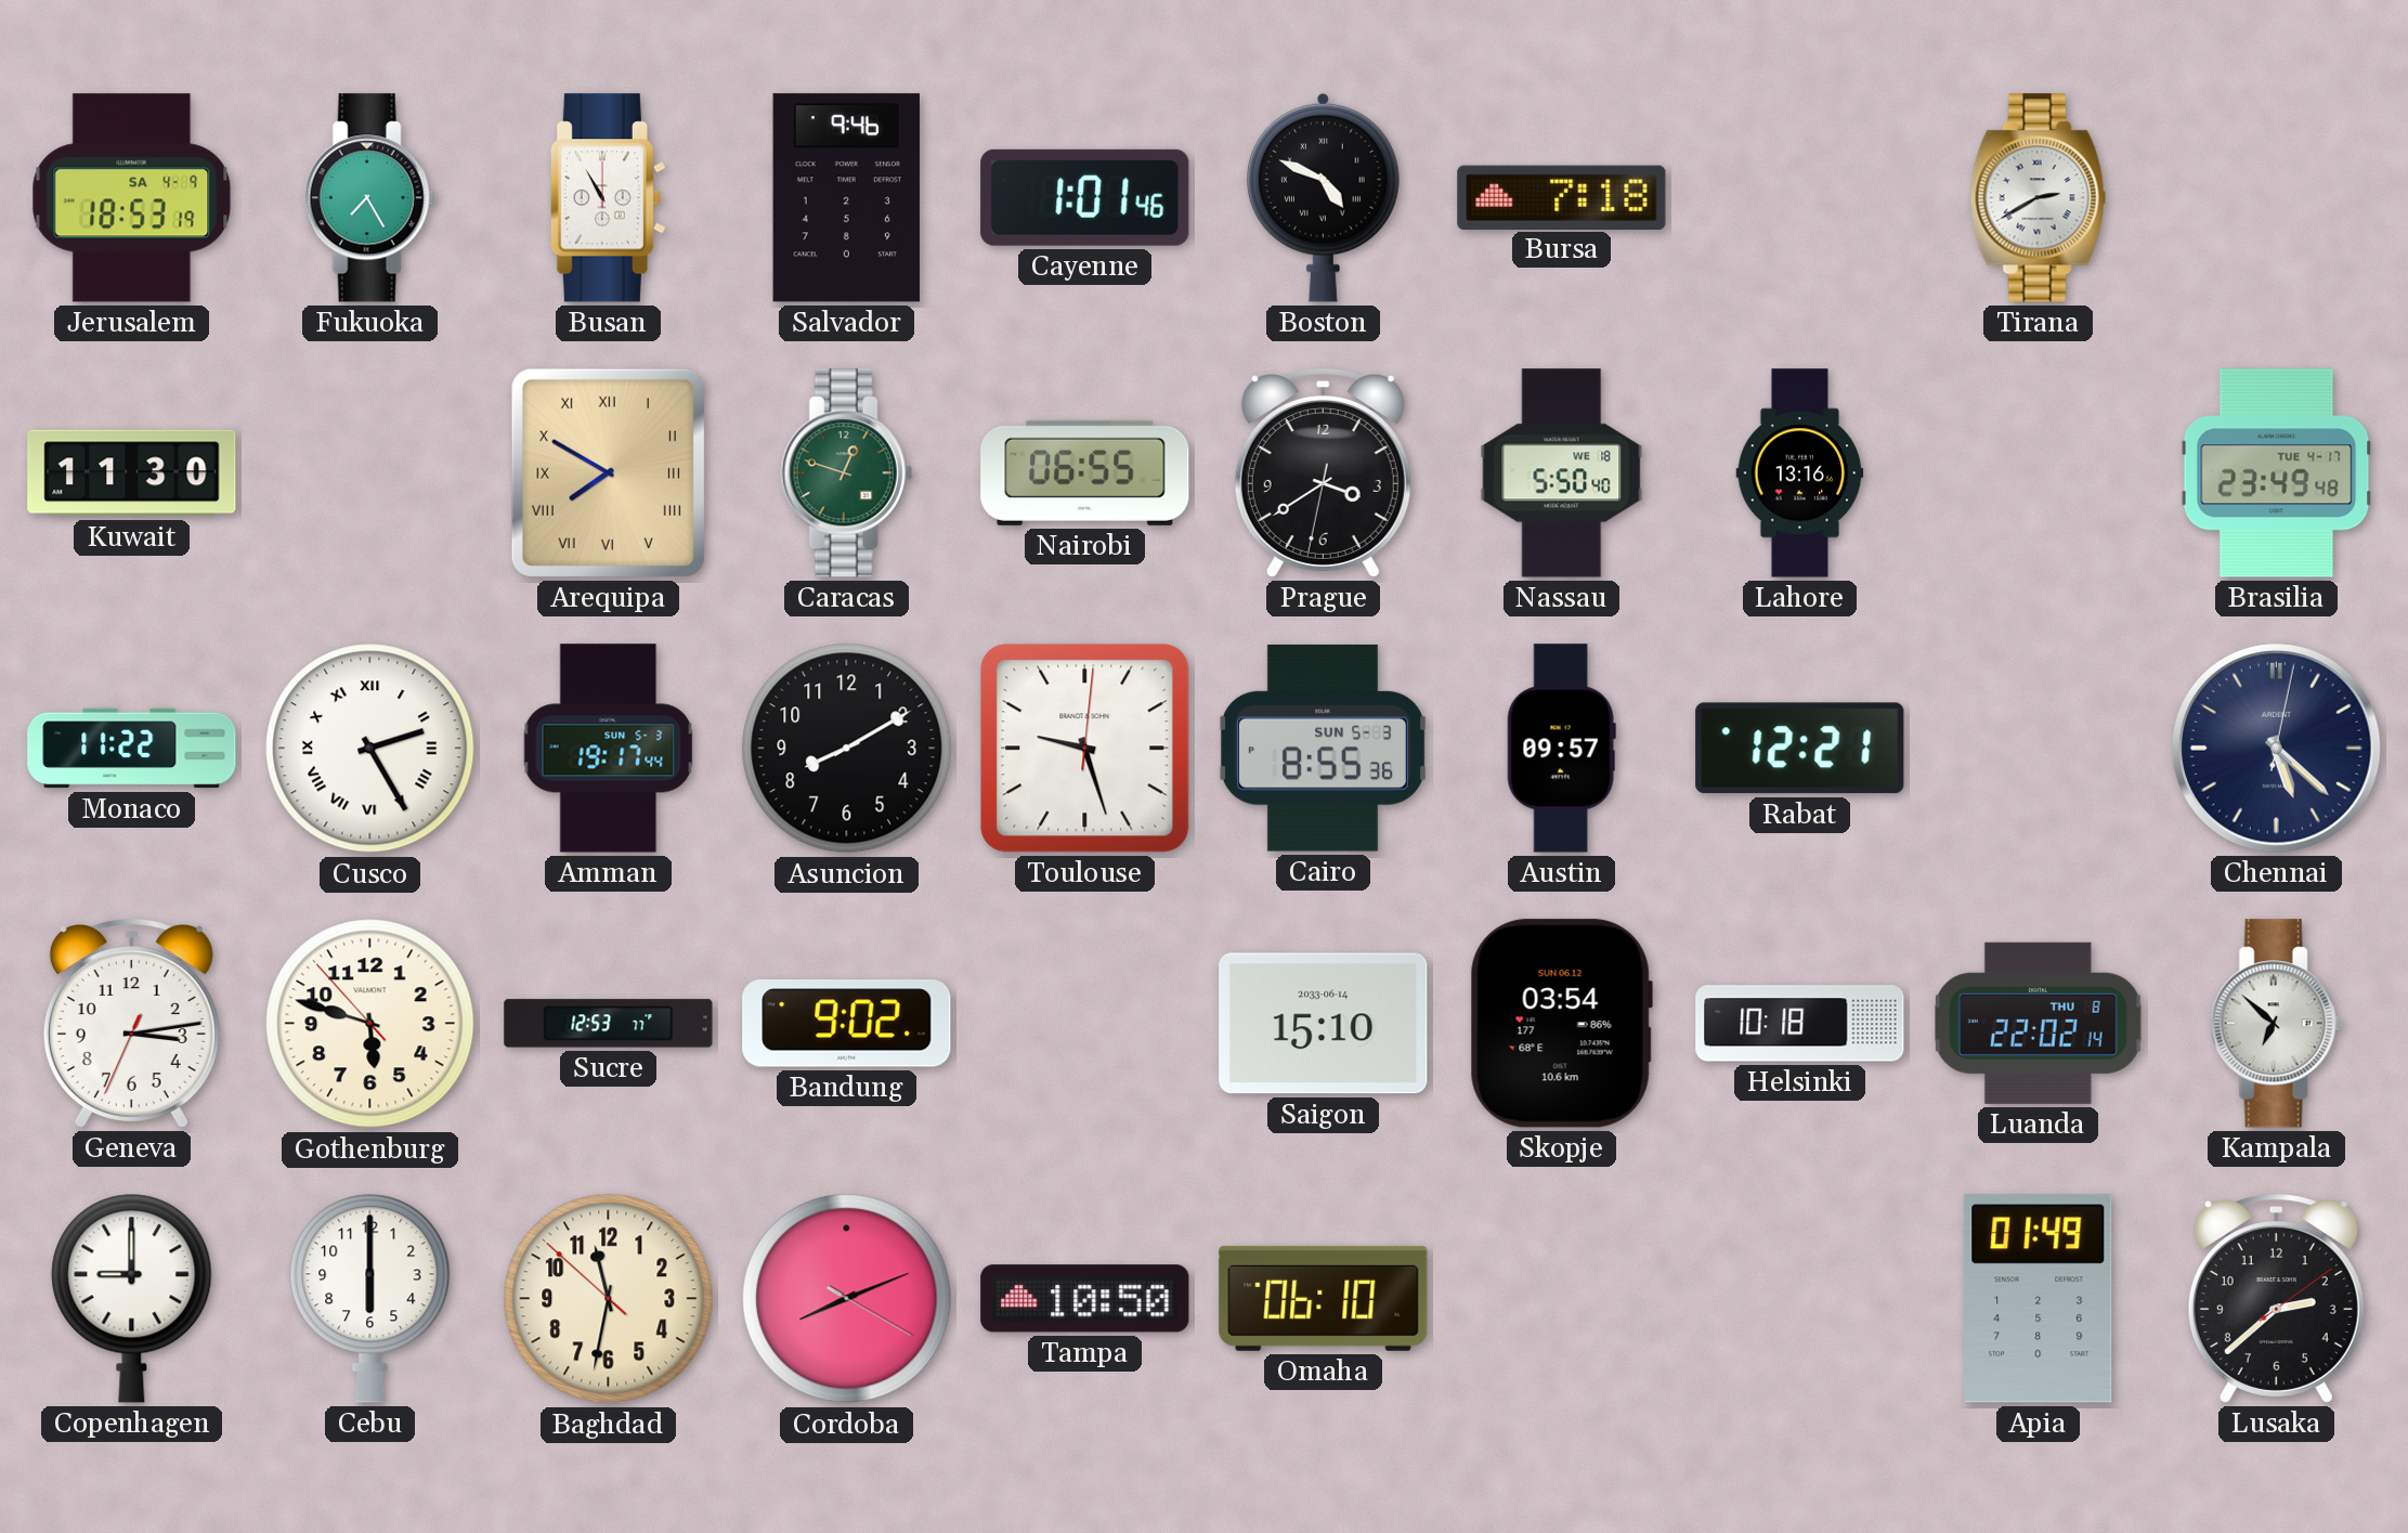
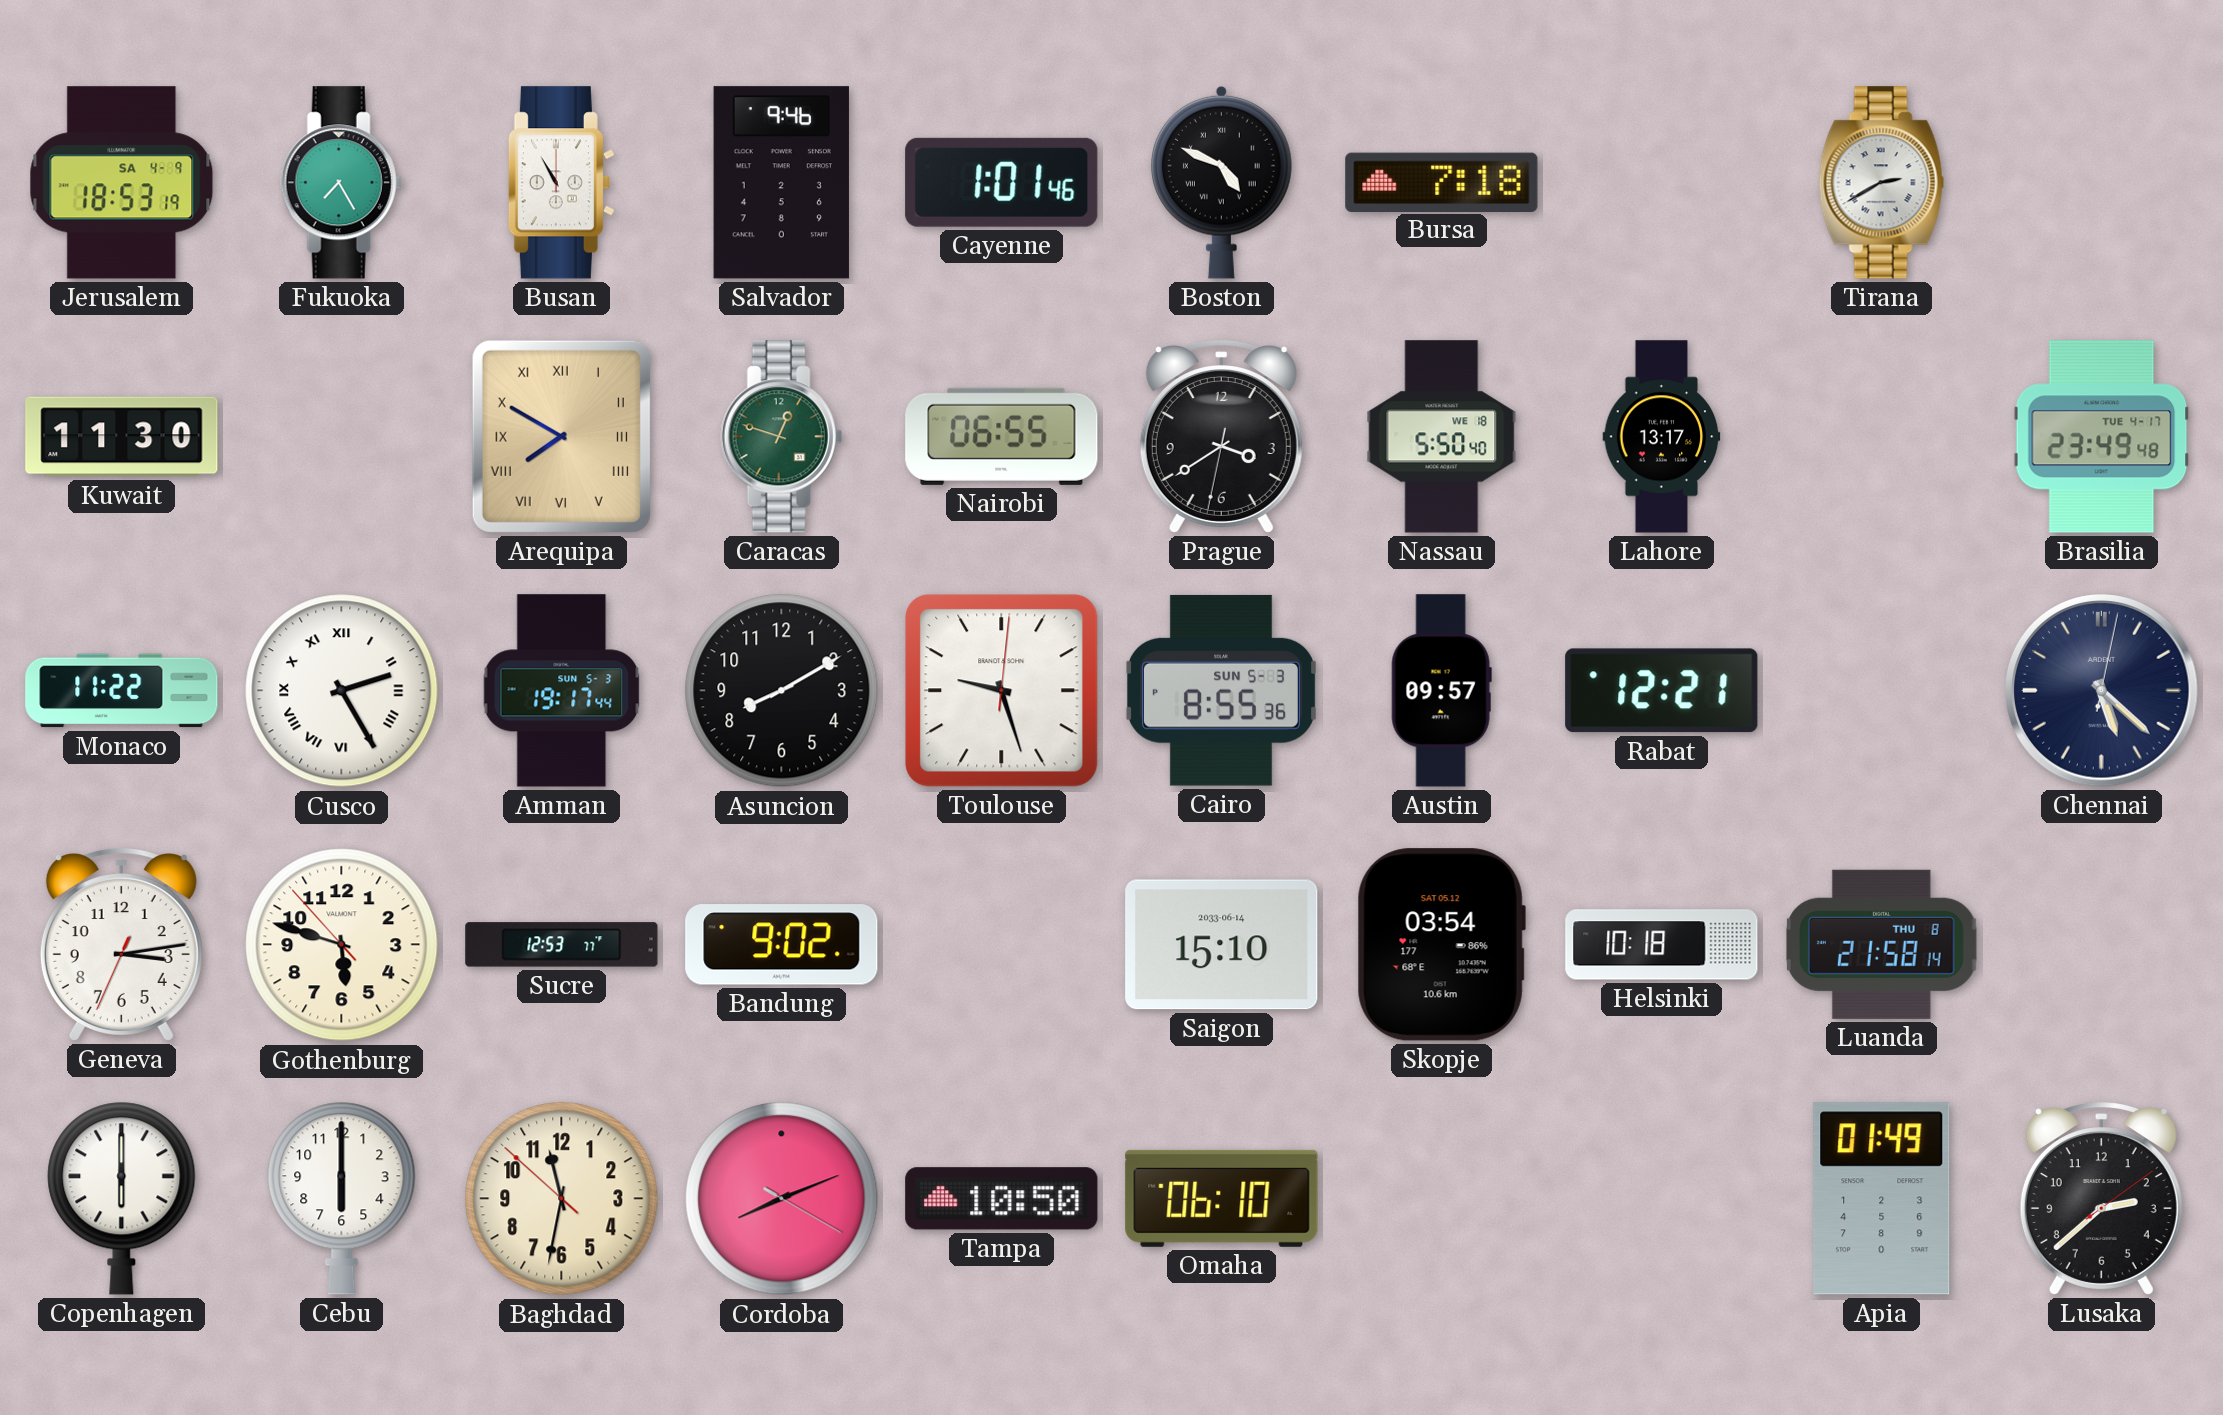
Lahore: 13:16 -> 13:17 (1662, 437)
Skopje date: SUN 06.12 -> SAT 05.12 (1441, 945)
Luanda: 22:02 -> 21:58 (1882, 944)
Kampala: 6:52 -> none (2276, 1024)
Copenhagen: 9:00 -> 6:00 (122, 1198)
